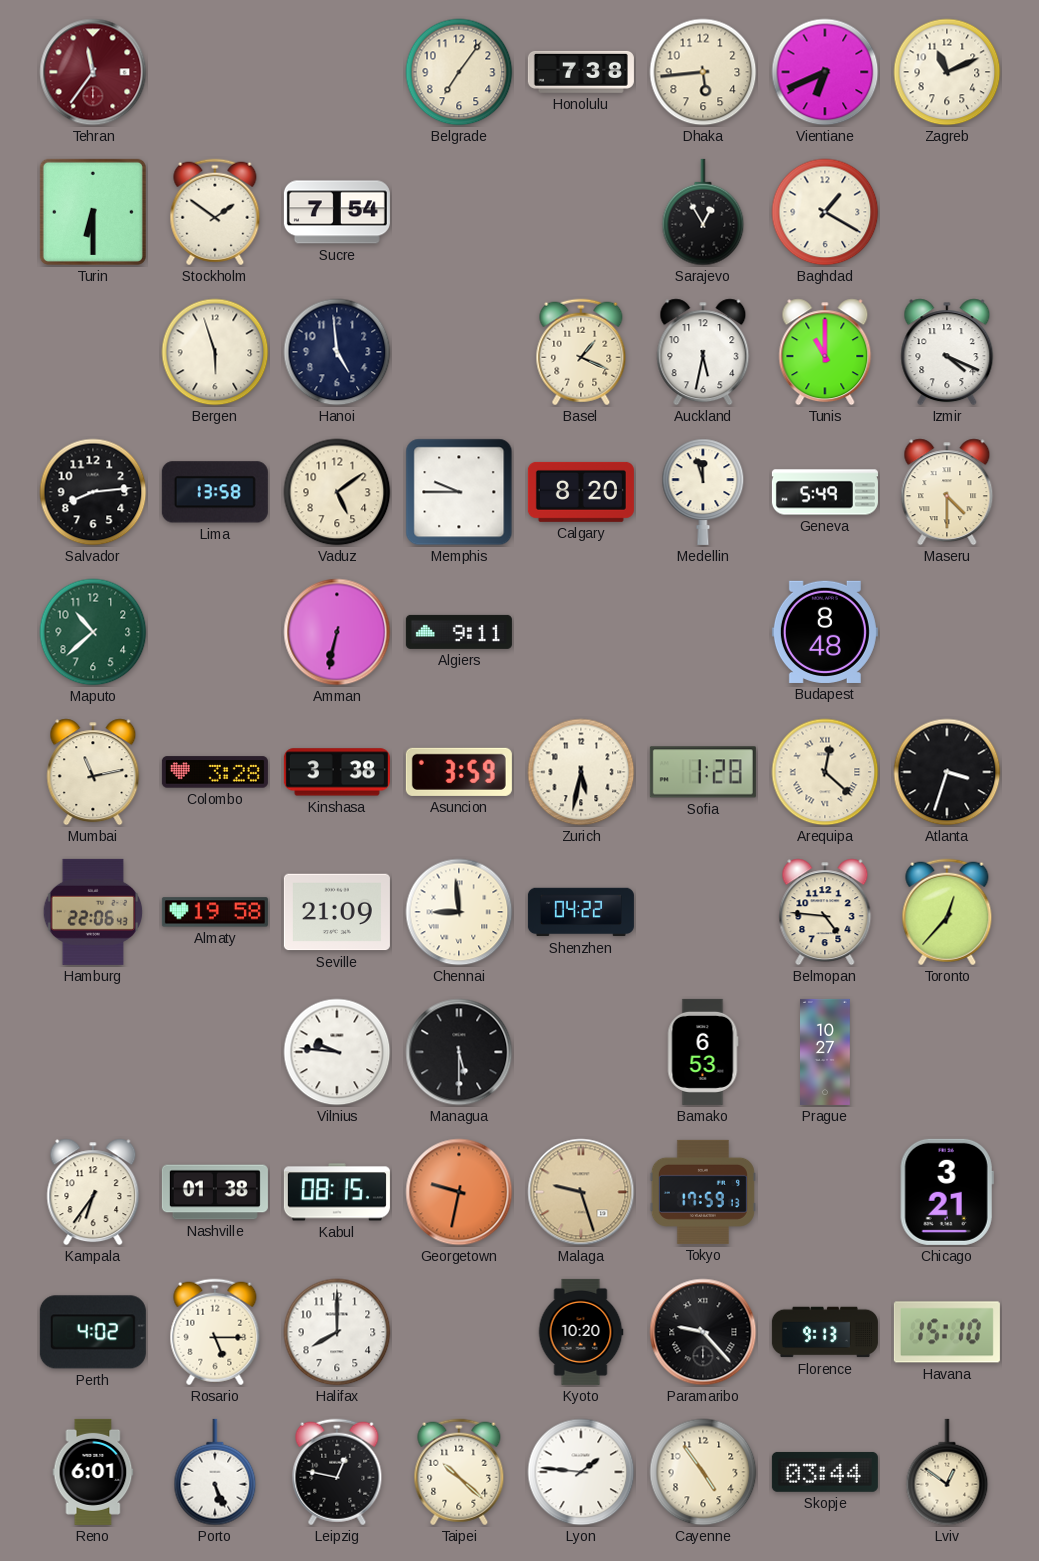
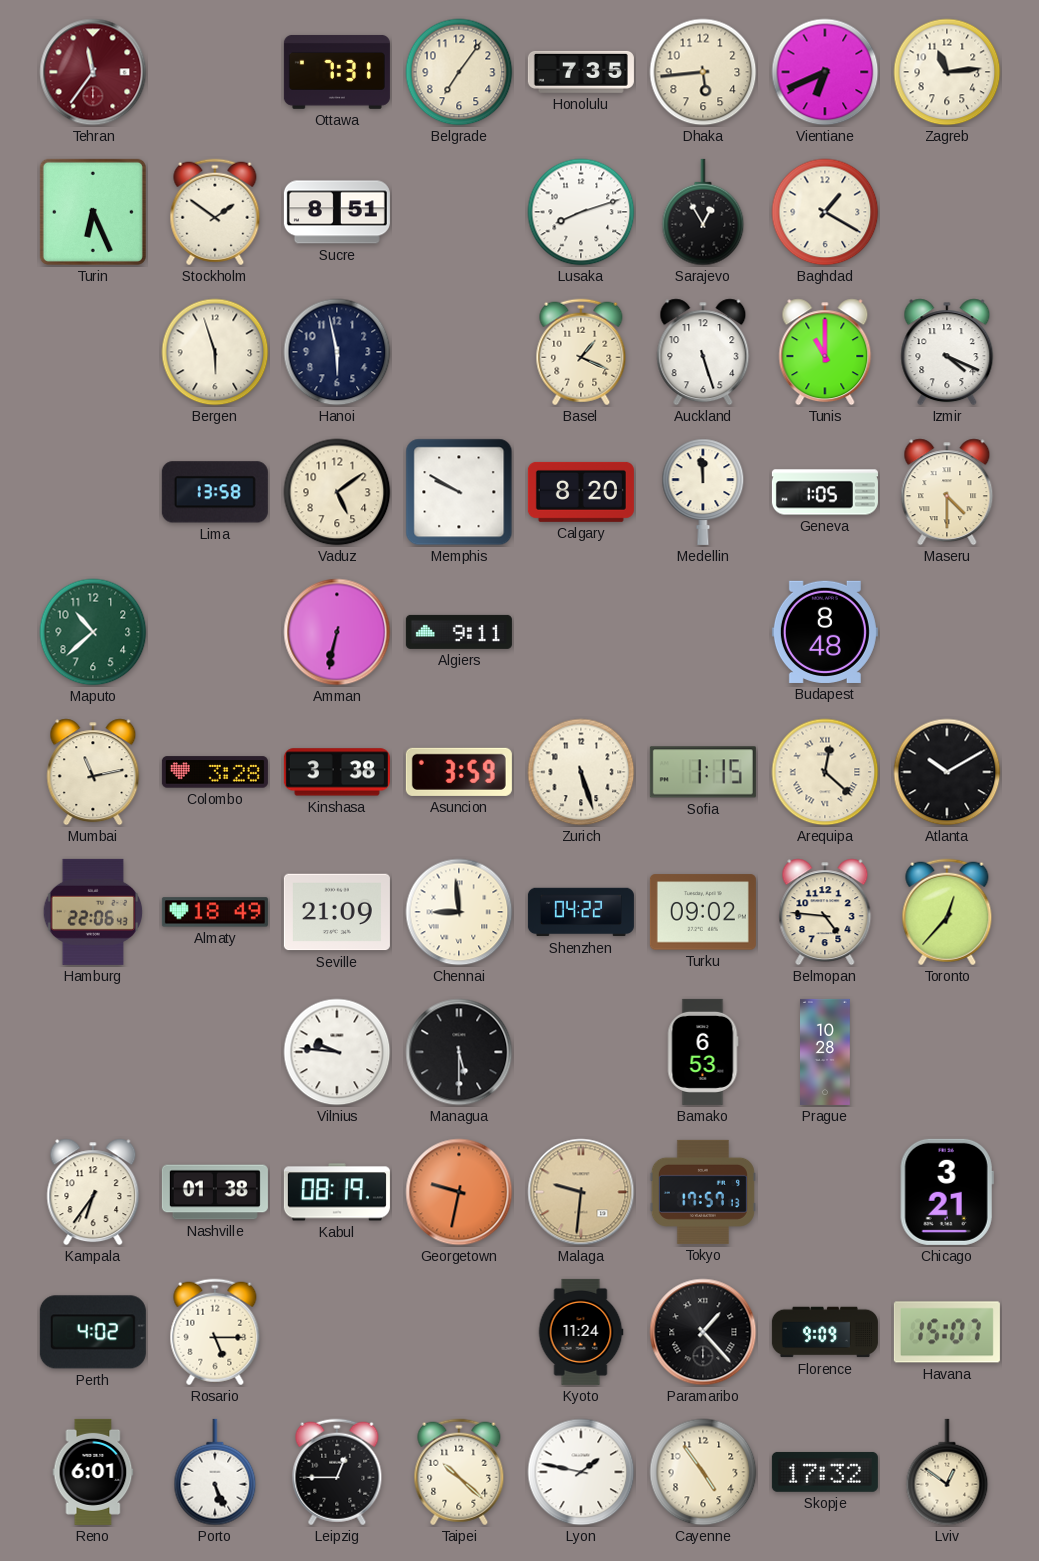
Ottawa: none -> 7:31 (337, 72)
Honolulu: 7:38 -> 7:35 (581, 72)
Zagreb: 11:11 -> 11:14 (947, 72)
Turin: 6:30 -> 6:26 (93, 212)
Sucre: 7:54 -> 8:51 (337, 212)
Lusaka: none -> 8:12 (581, 212)
Hanoi: 4:59 -> 5:58 (337, 352)
Auckland: 5:32 -> 5:27 (703, 352)
Salvador: 8:14 -> none (93, 492)
Memphis: 9:45 -> 9:50 (459, 492)
Medellin: 11:57 -> 11:59 (703, 492)
Geneva: 5:49 -> 1:05 (825, 492)
Zurich: 5:32 -> 5:27 (581, 772)
Sofia: 1:28 -> 1:15 (703, 772)
Atlanta: 3:33 -> 10:10 (947, 772)
Almaty: 19:58 -> 18:49 (215, 912)
Turku: none -> 09:02 (703, 912)
Prague: 10:27 -> 10:28 (826, 1052)
Kabul: 08:15 -> 08:19 (337, 1192)
Malaga: 9:27 -> 9:31 (581, 1192)
Tokyo: 17:59 -> 17:57 (703, 1192)
Halifax: 8:00 -> none (337, 1332)
Kyoto: 10:20 -> 11:24 (581, 1332)
Paramaribo: 9:23 -> 1:23 (703, 1332)
Florence: 9:13 -> 9:09 (825, 1332)
Havana: 15:10 -> 15:07 (947, 1332)
Leipzig: 12:47 -> 12:45 (337, 1472)
Lyon: 1:46 -> 1:47 (581, 1472)
Skopje: 03:44 -> 17:32 (825, 1472)
